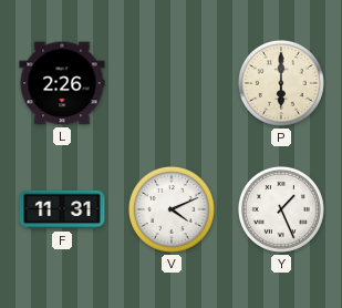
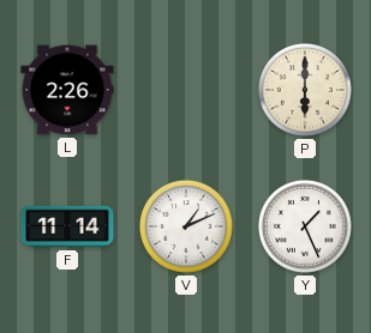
F: 11:31 -> 11:14 (67, 226)
V: 4:11 -> 1:11 (186, 226)
